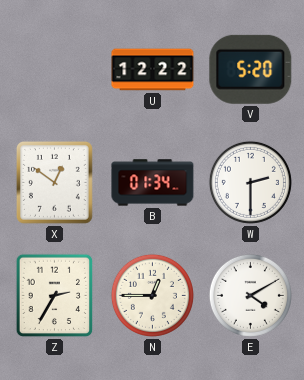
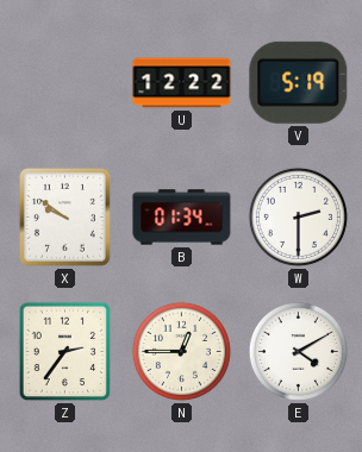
V: 5:20 -> 5:19 (299, 82)
X: 12:51 -> 9:51 (64, 216)
Z: 2:35 -> 2:36 (65, 352)
